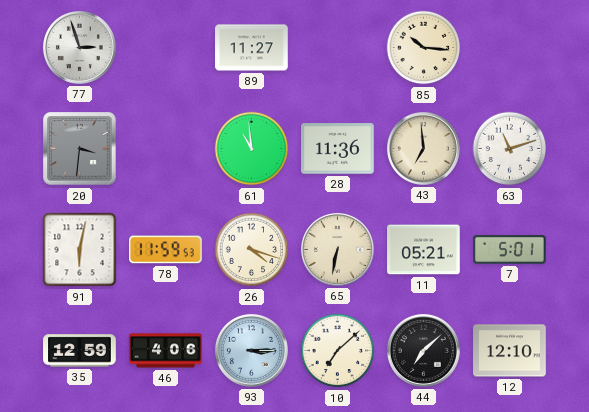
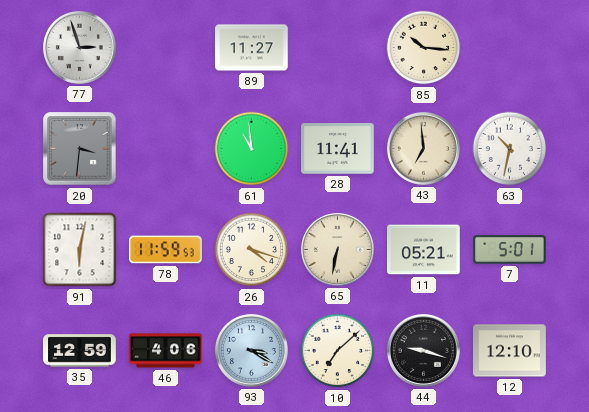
28: 11:36 -> 11:41 (338, 149)
63: 11:12 -> 10:32 (510, 149)
93: 3:15 -> 3:20 (251, 350)
44: 7:08 -> 9:18 (423, 350)
